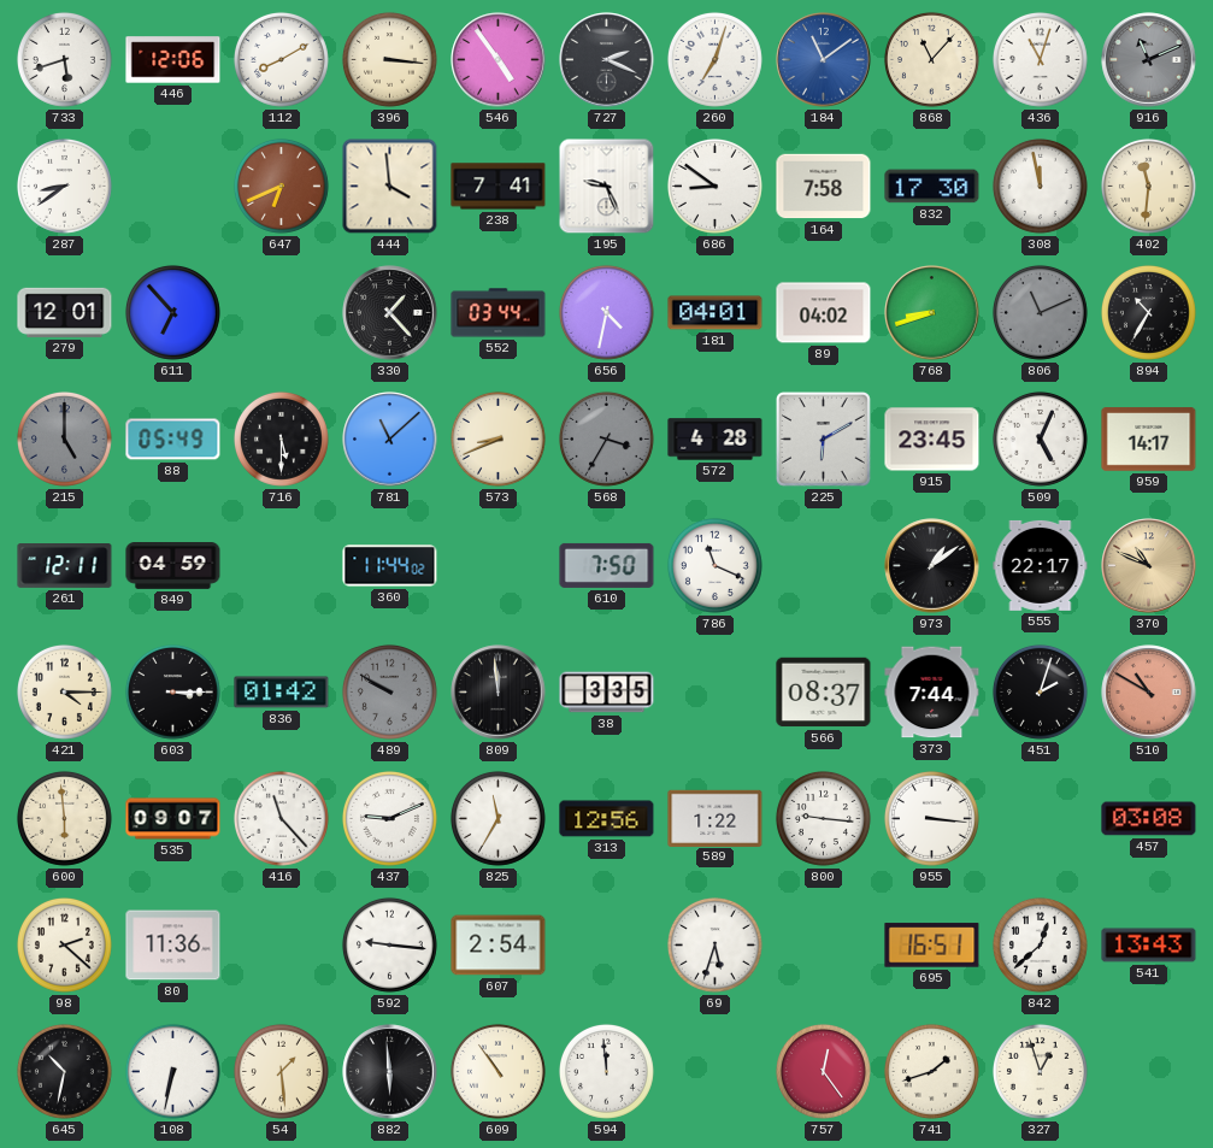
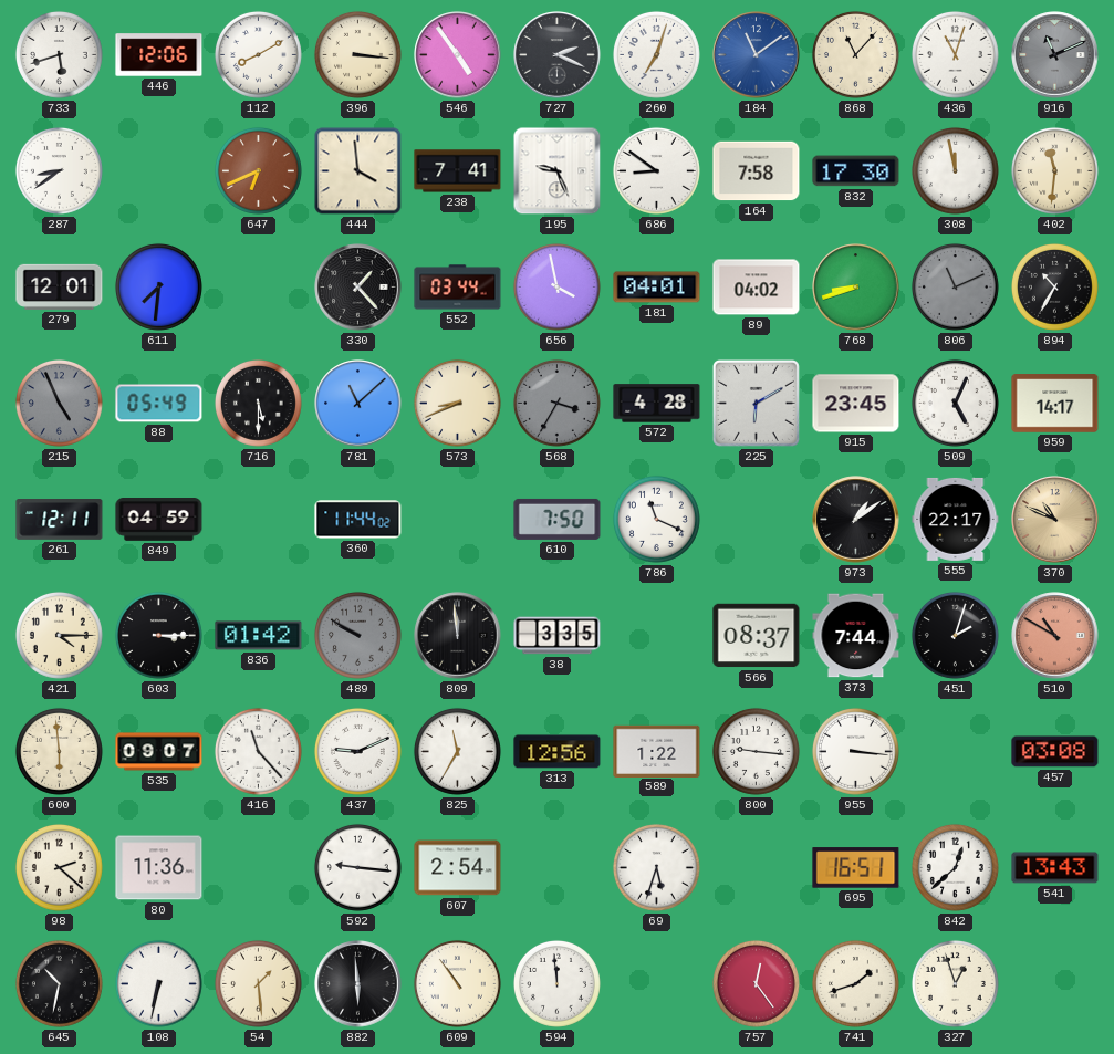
611: 6:53 -> 7:31 (158, 286)
656: 4:32 -> 3:58 (556, 286)
215: 5:00 -> 4:56 (59, 403)
